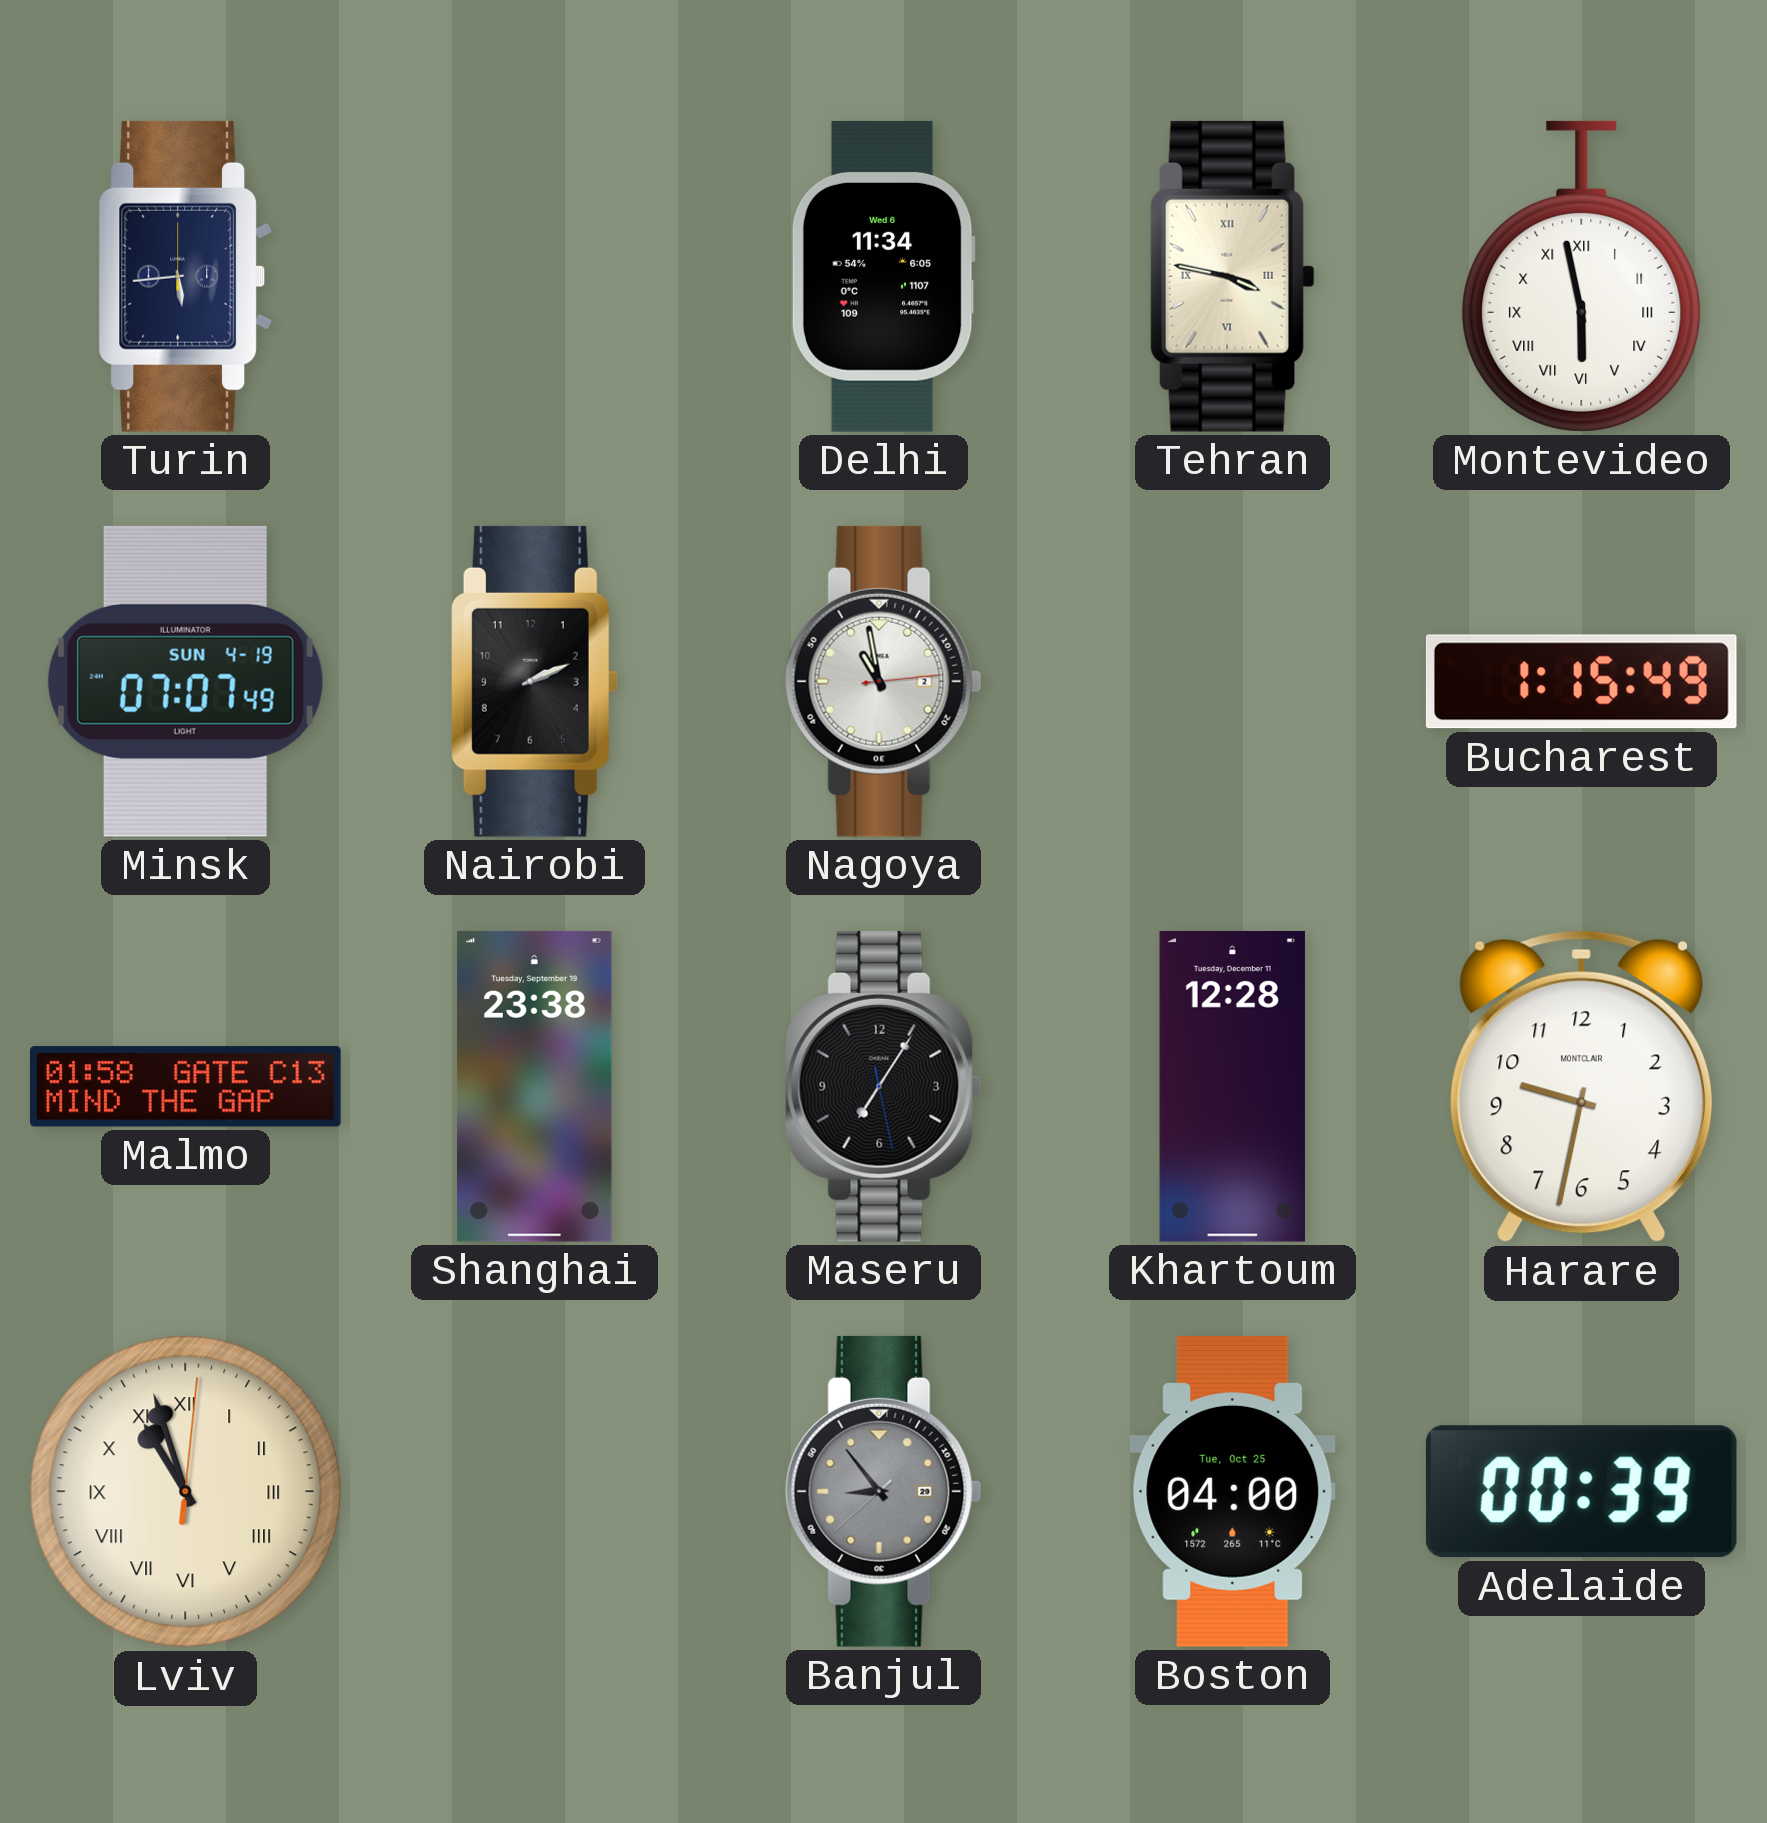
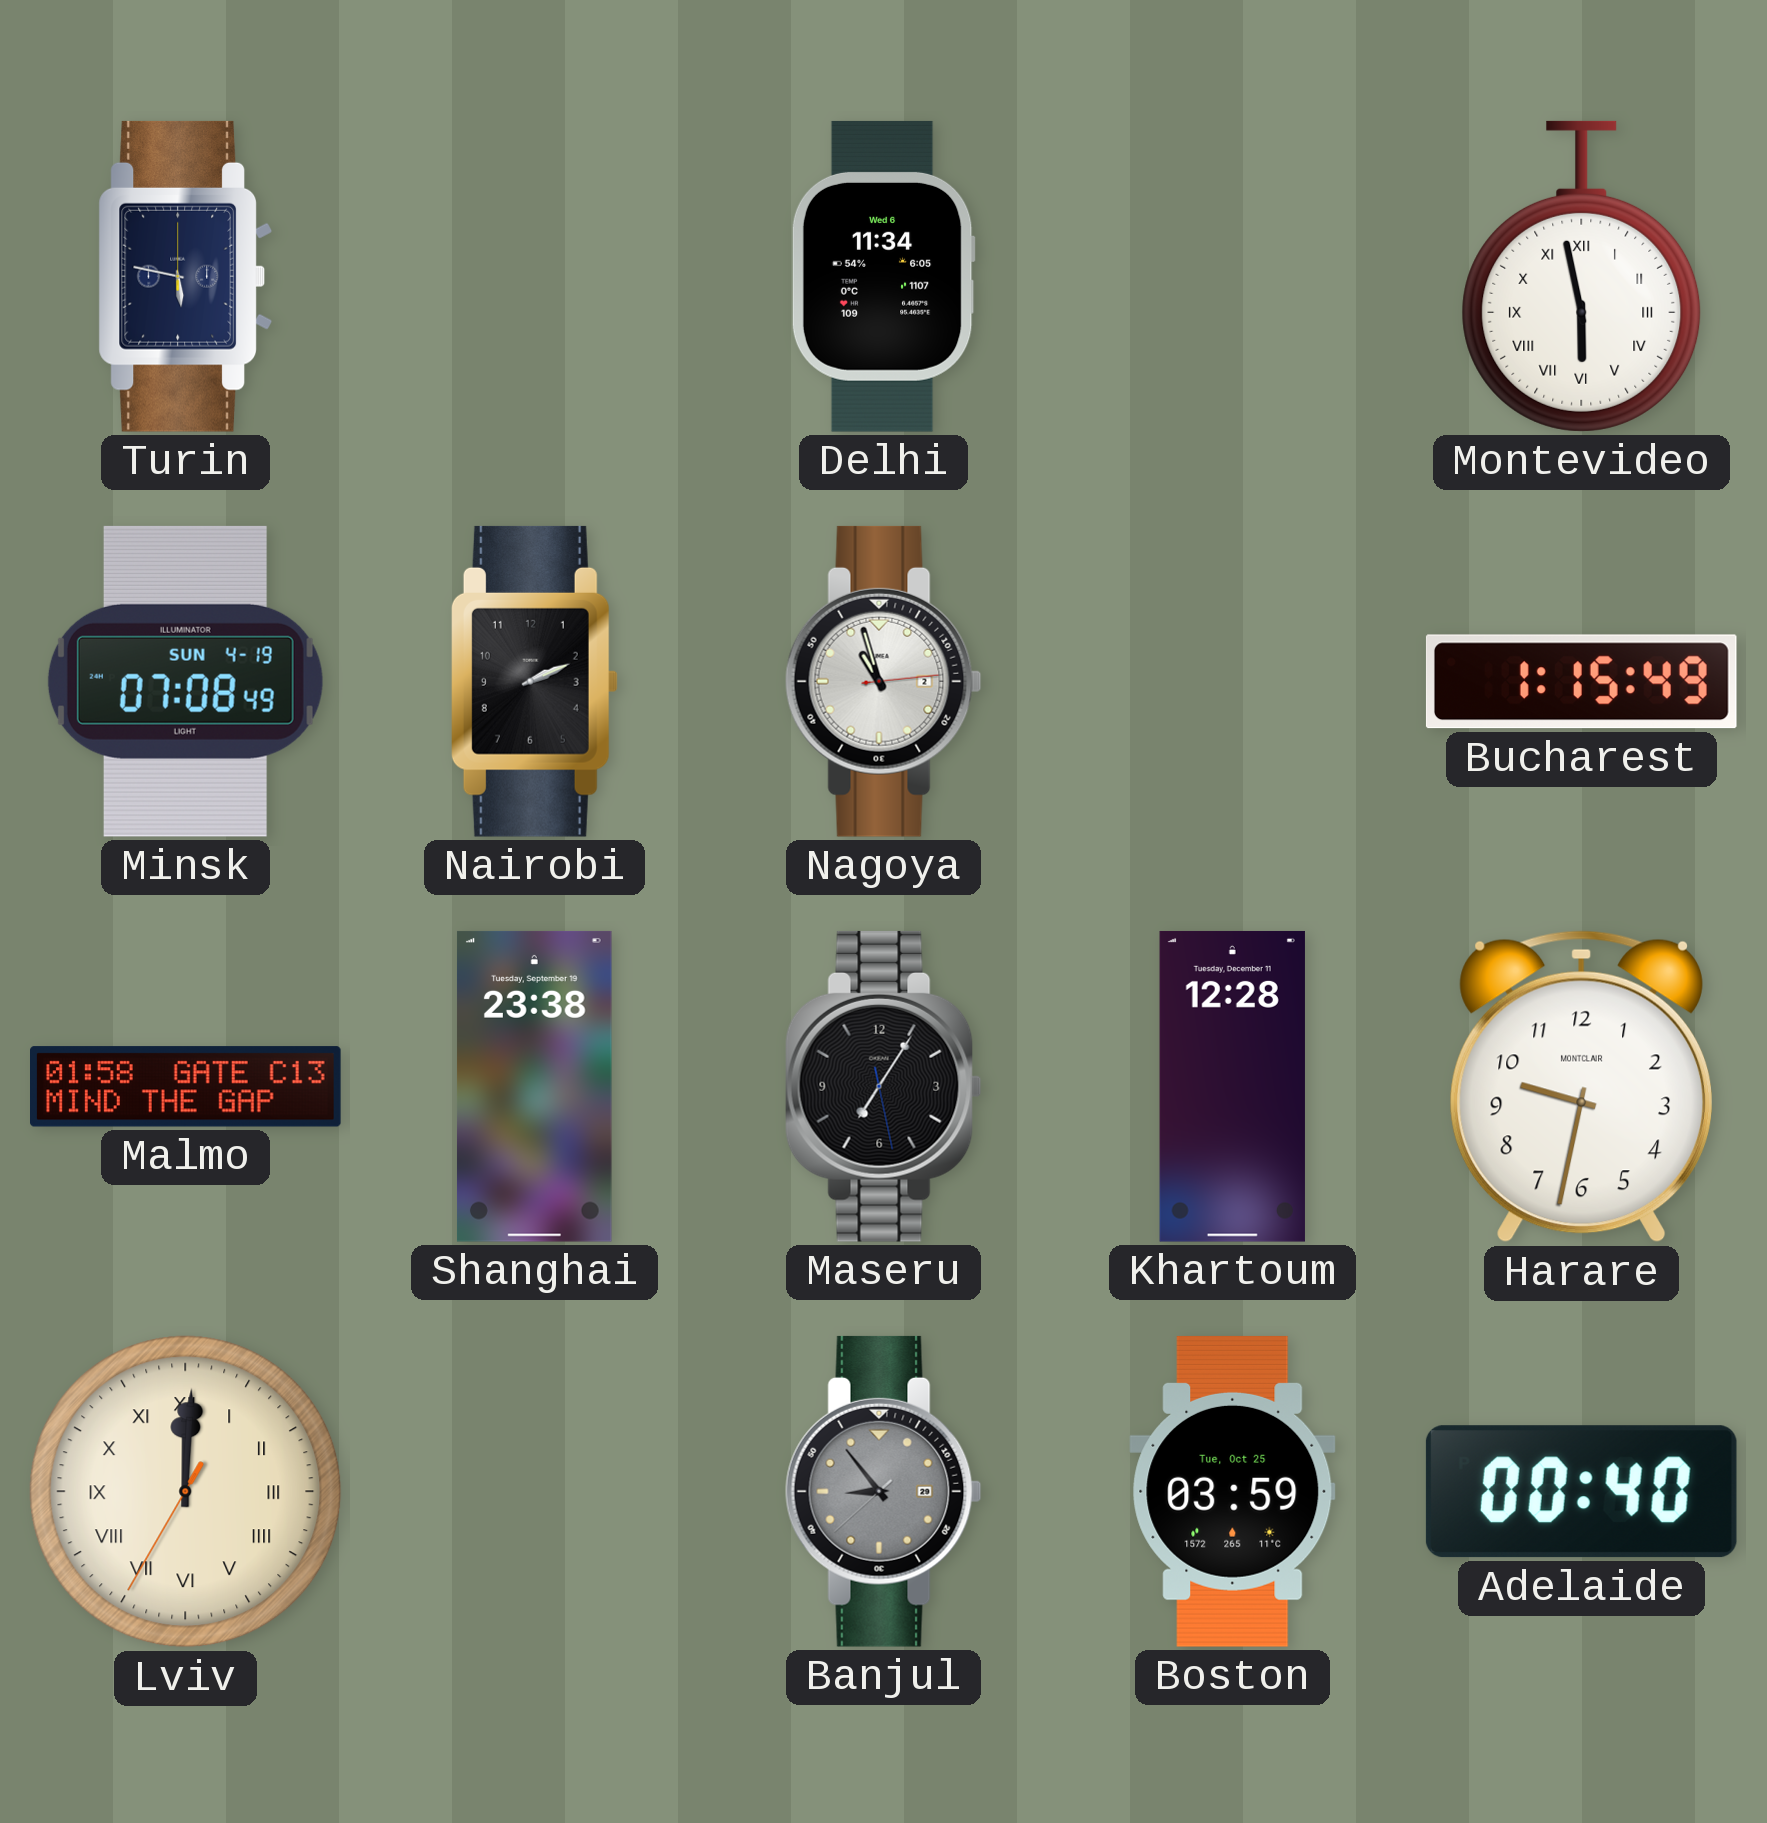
Turin: 5:44 -> 5:47 (185, 276)
Tehran: 3:47 -> none (1232, 276)
Minsk: 07:07 -> 07:08 (185, 681)
Nagoya: 10:58 -> 10:57 (883, 681)
Lviv: 10:57 -> 12:00 (186, 1492)
Boston: 04:00 -> 03:59 (1233, 1491)
Adelaide: 00:39 -> 00:40 (1581, 1492)
